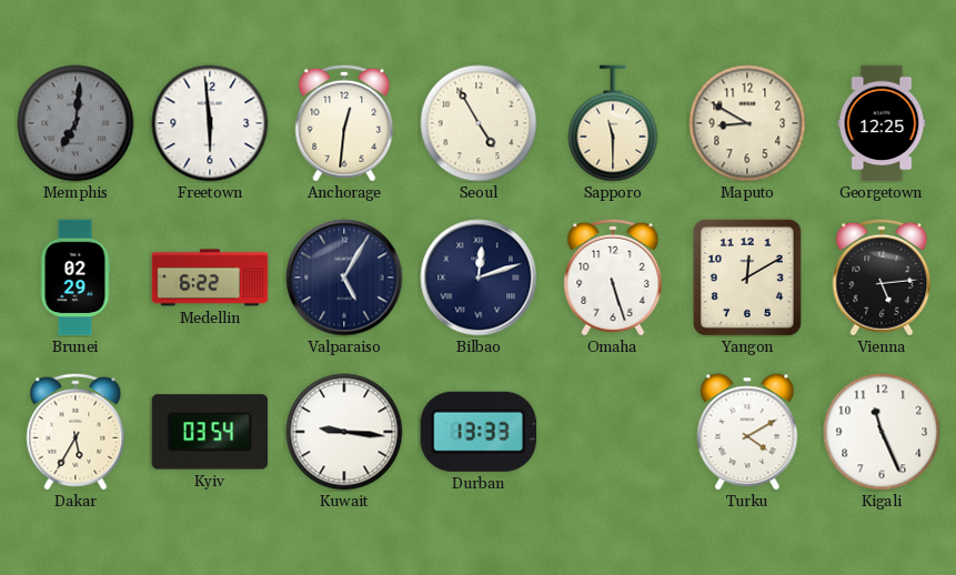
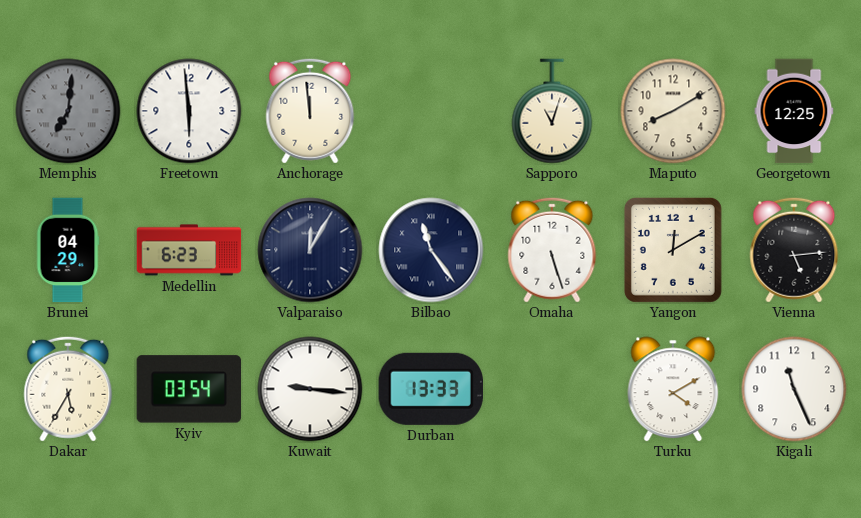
Anchorage: 12:31 -> 11:59 (310, 111)
Seoul: 4:55 -> none (479, 123)
Sapporo: 11:30 -> 11:03 (552, 111)
Maputo: 8:50 -> 8:10 (673, 111)
Brunei: 02:29 -> 04:29 (68, 250)
Medellin: 6:22 -> 6:23 (189, 250)
Valparaiso: 5:05 -> 12:05 (310, 250)
Bilbao: 12:12 -> 11:24 (431, 250)
